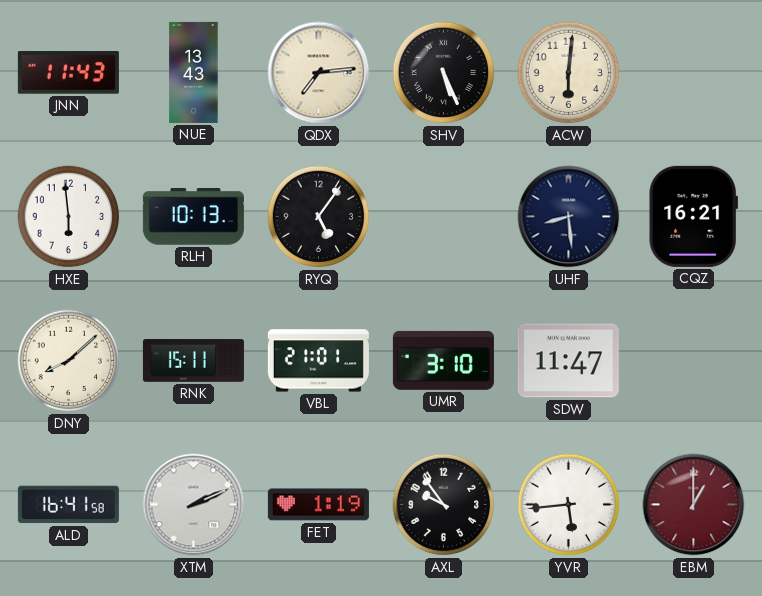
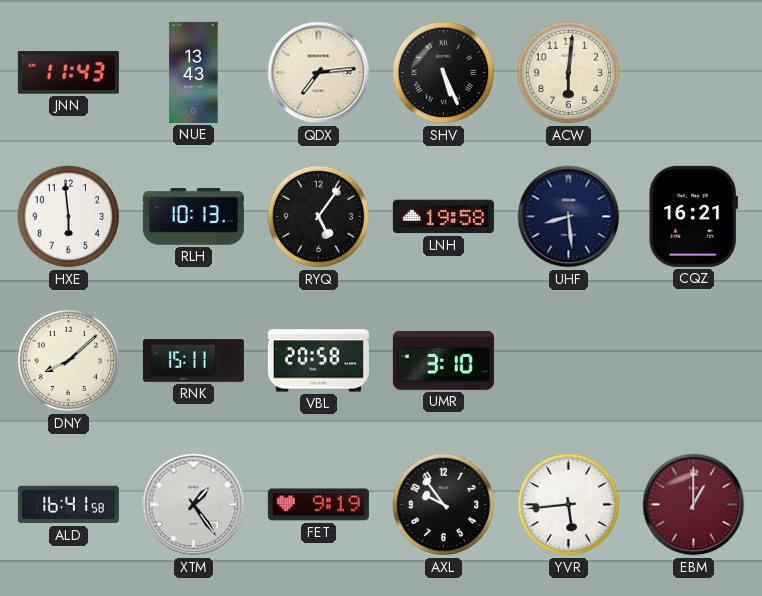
LNH: none -> 19:58 (443, 217)
VBL: 21:01 -> 20:58 (318, 361)
SDW: 11:47 -> none (568, 361)
XTM: 2:11 -> 1:24 (194, 505)
FET: 1:19 -> 9:19 (318, 505)
